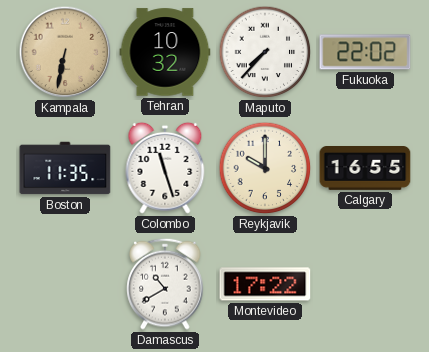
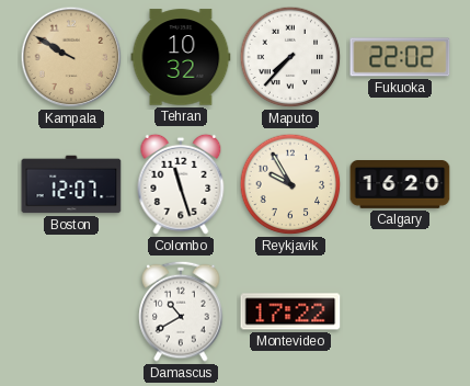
Kampala: 6:32 -> 9:50 (71, 57)
Boston: 11:35 -> 12:07 (71, 184)
Reykjavik: 10:00 -> 9:55 (290, 184)
Calgary: 16:55 -> 16:20 (400, 185)
